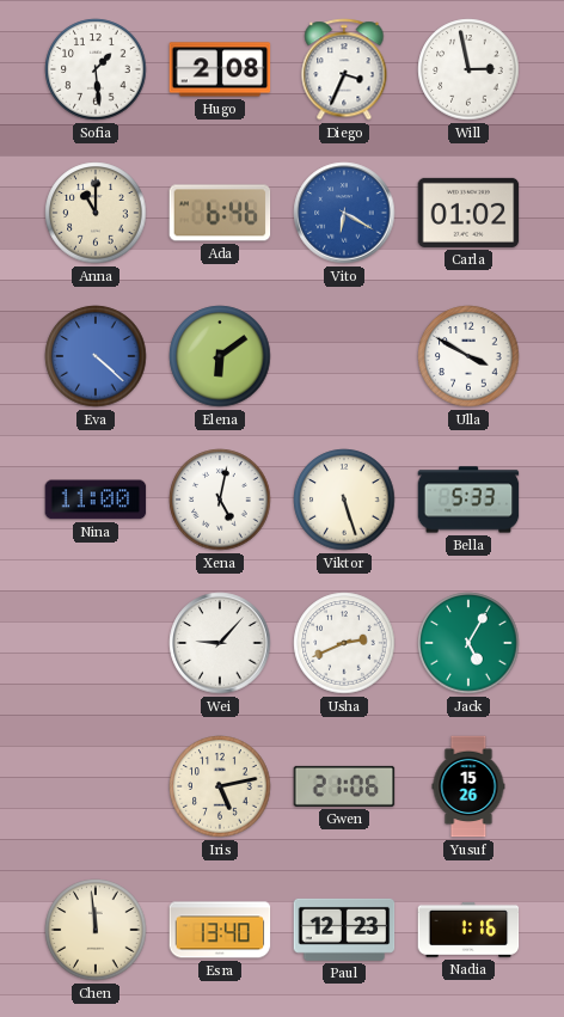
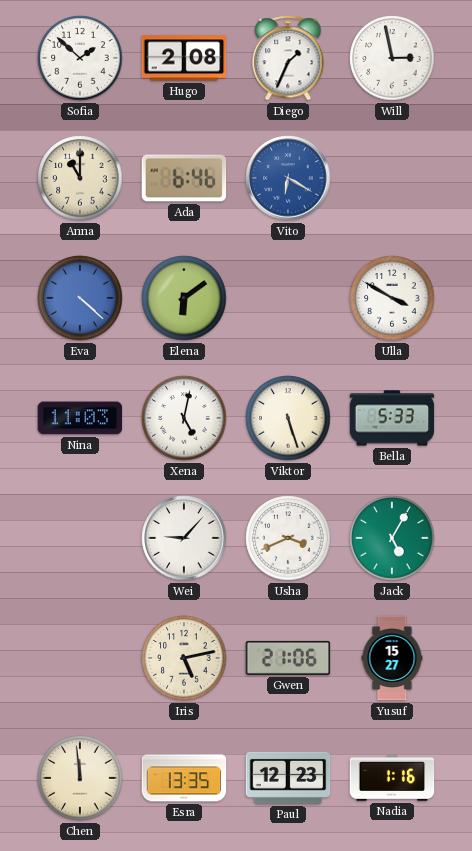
Sofia: 1:29 -> 1:52 (80, 58)
Diego: 3:34 -> 1:34 (288, 58)
Carla: 01:02 -> none (468, 213)
Nina: 11:00 -> 11:03 (80, 418)
Usha: 2:41 -> 3:41 (288, 538)
Yusuf: 15:26 -> 15:27 (392, 658)
Esra: 13:40 -> 13:35 (184, 778)
